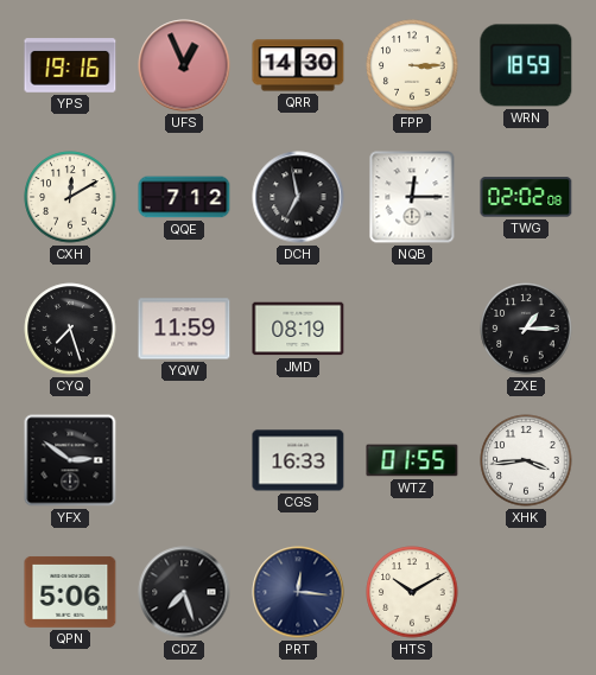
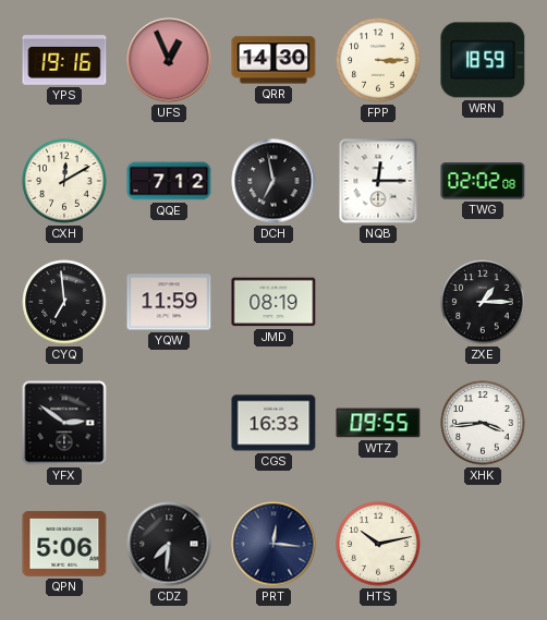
CYQ: 7:27 -> 6:59 (64, 302)
WTZ: 01:55 -> 09:55 (378, 423)
CDZ: 7:27 -> 7:31 (169, 544)
HTS: 10:10 -> 10:13 (378, 544)
